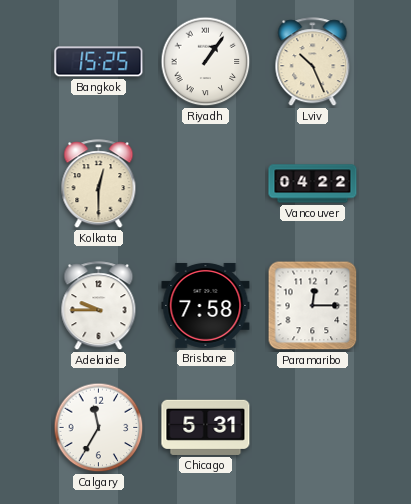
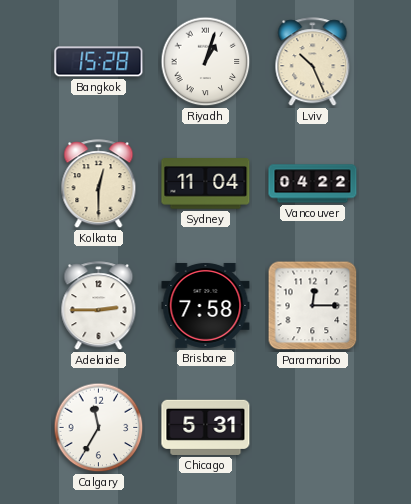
Bangkok: 15:25 -> 15:28 (99, 62)
Riyadh: 1:06 -> 1:03 (206, 62)
Sydney: none -> 11:04 (206, 184)
Adelaide: 9:45 -> 2:45 (99, 306)
